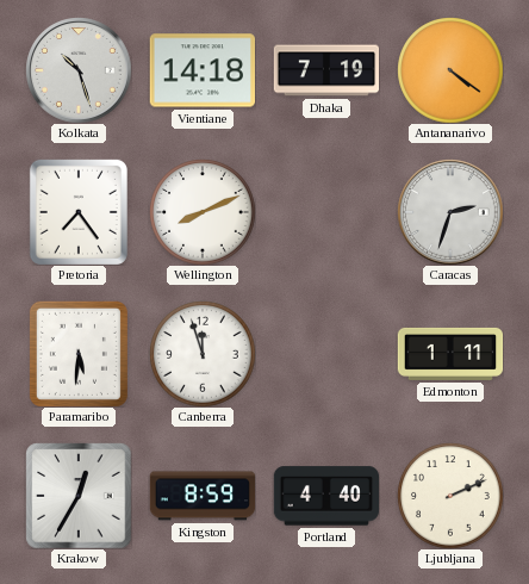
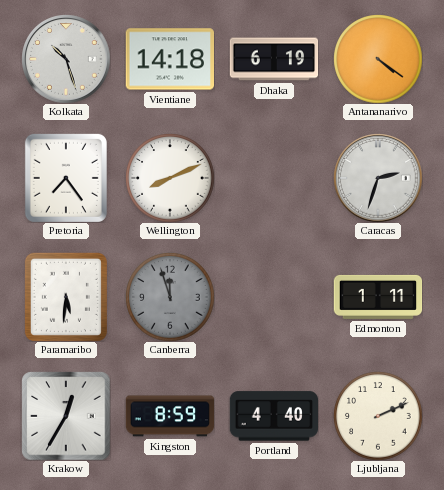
Dhaka: 7:19 -> 6:19 (274, 59)
Canberra dial: white -> grey (170, 297)
